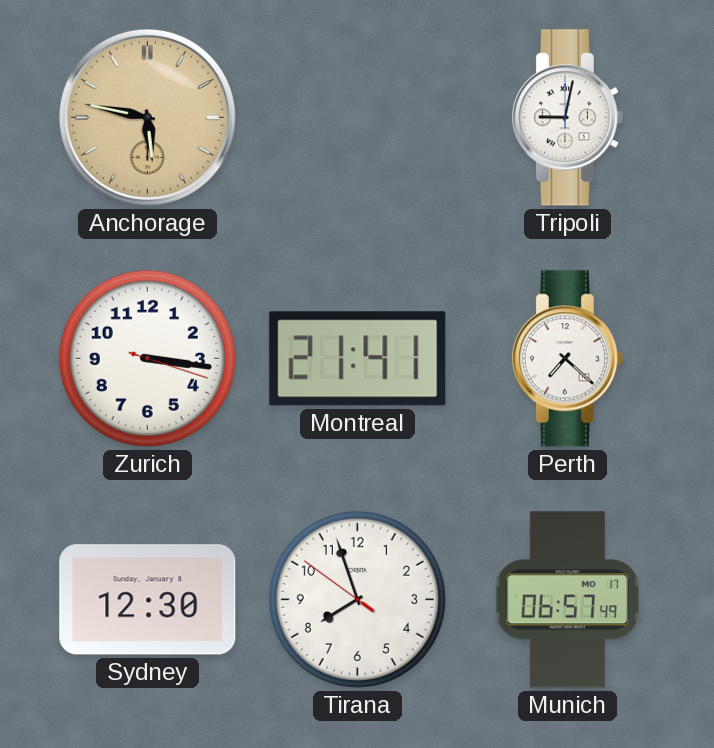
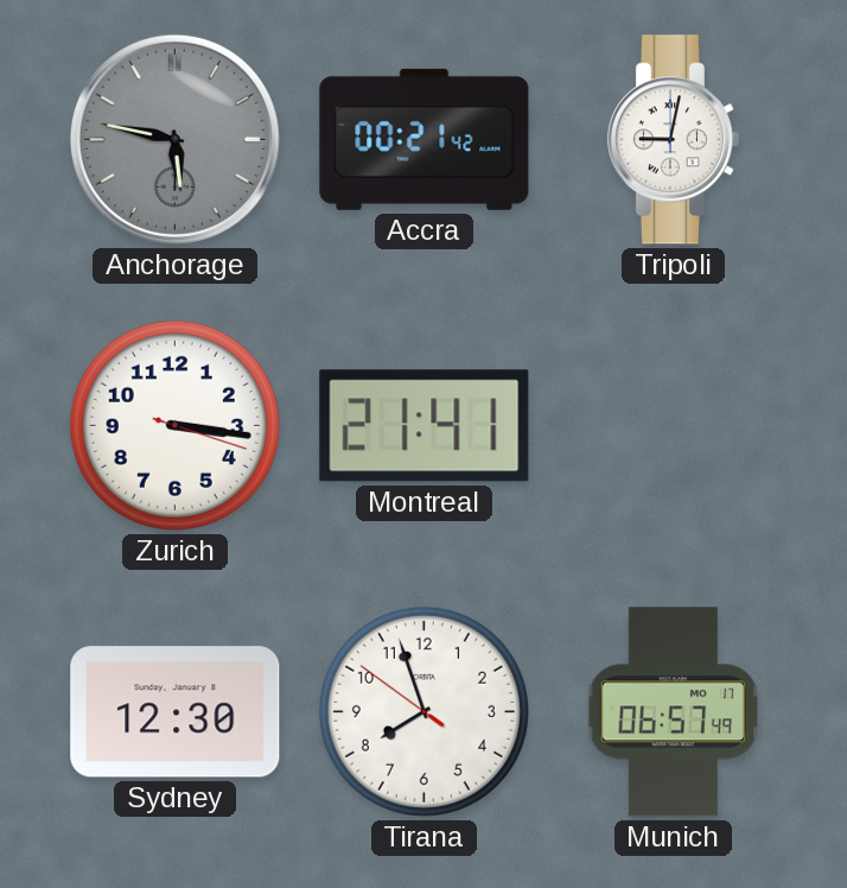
Anchorage dial: champagne -> grey (174, 139)
Accra: none -> 00:21 (425, 139)
Perth: 7:22 -> none (567, 359)
